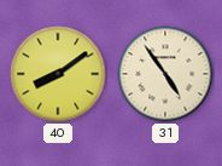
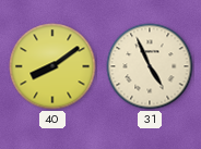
31: 4:54 -> 4:56 (150, 66)
